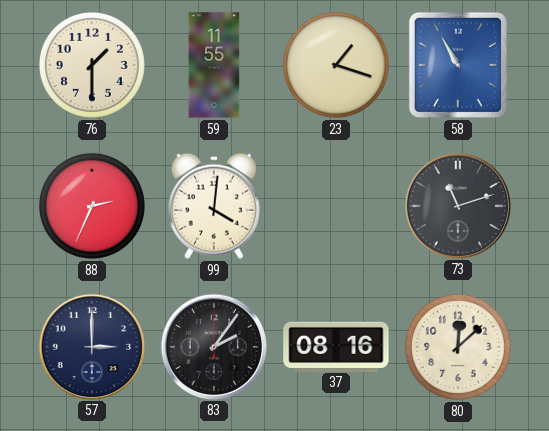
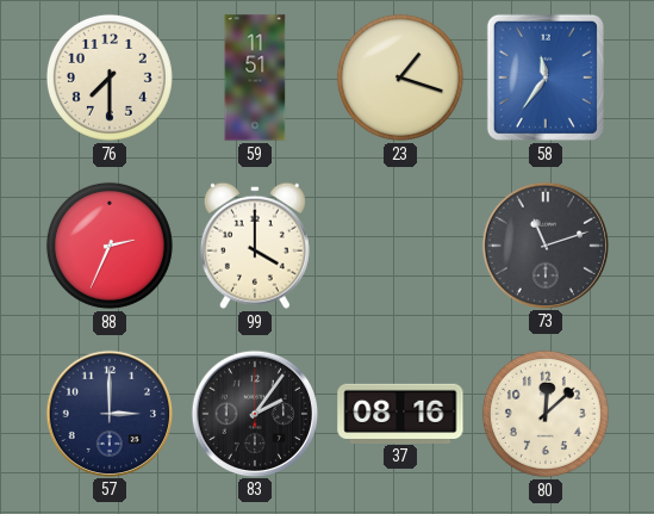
76: 1:30 -> 7:30 (110, 78)
59: 11:55 -> 11:51 (255, 78)
58: 10:55 -> 11:36 (546, 78)
99: 4:01 -> 4:00 (255, 246)
